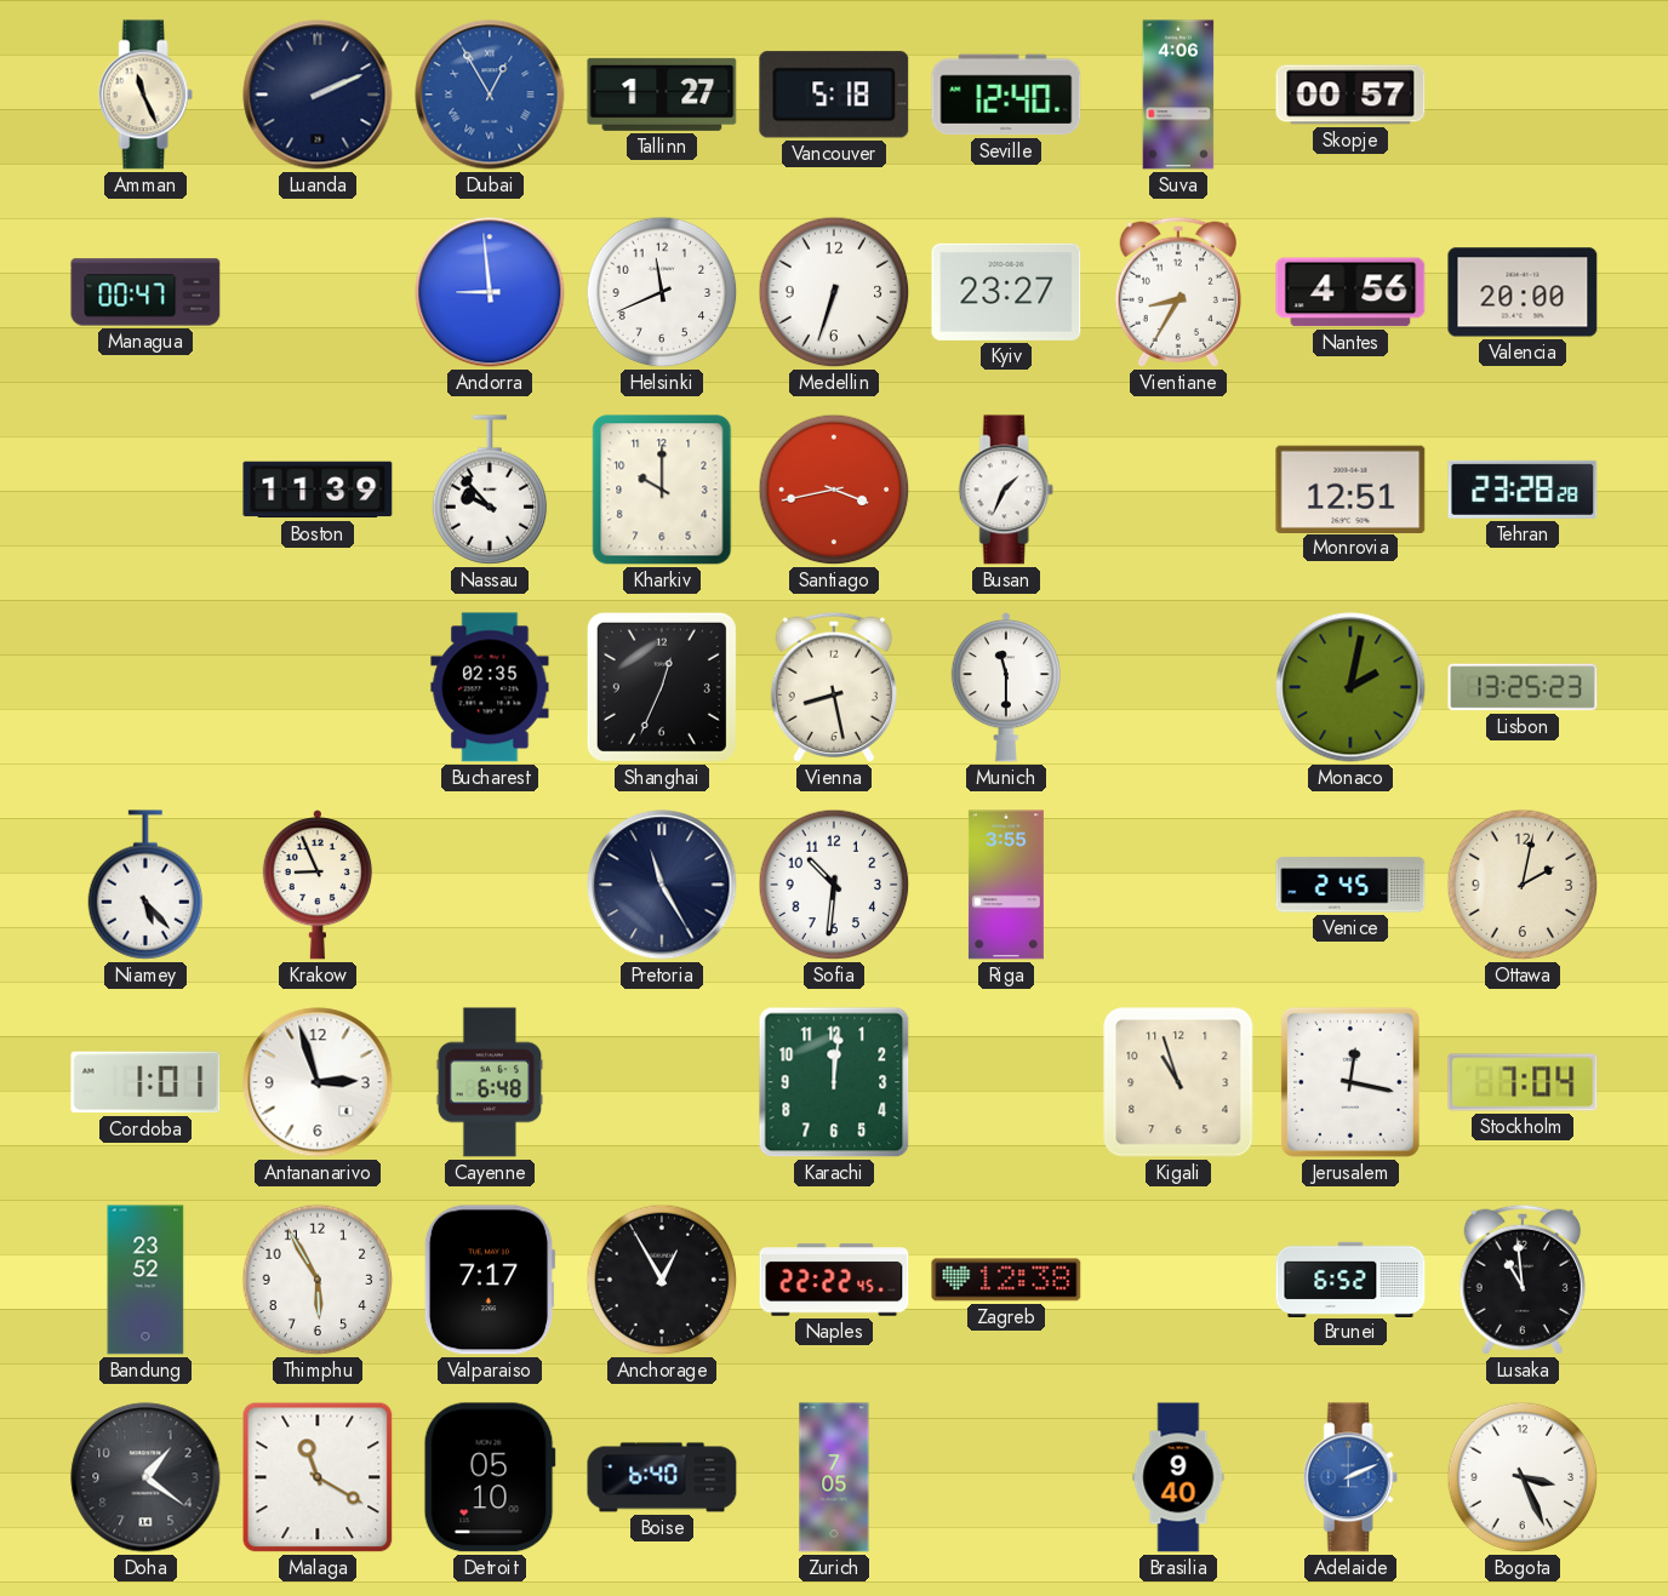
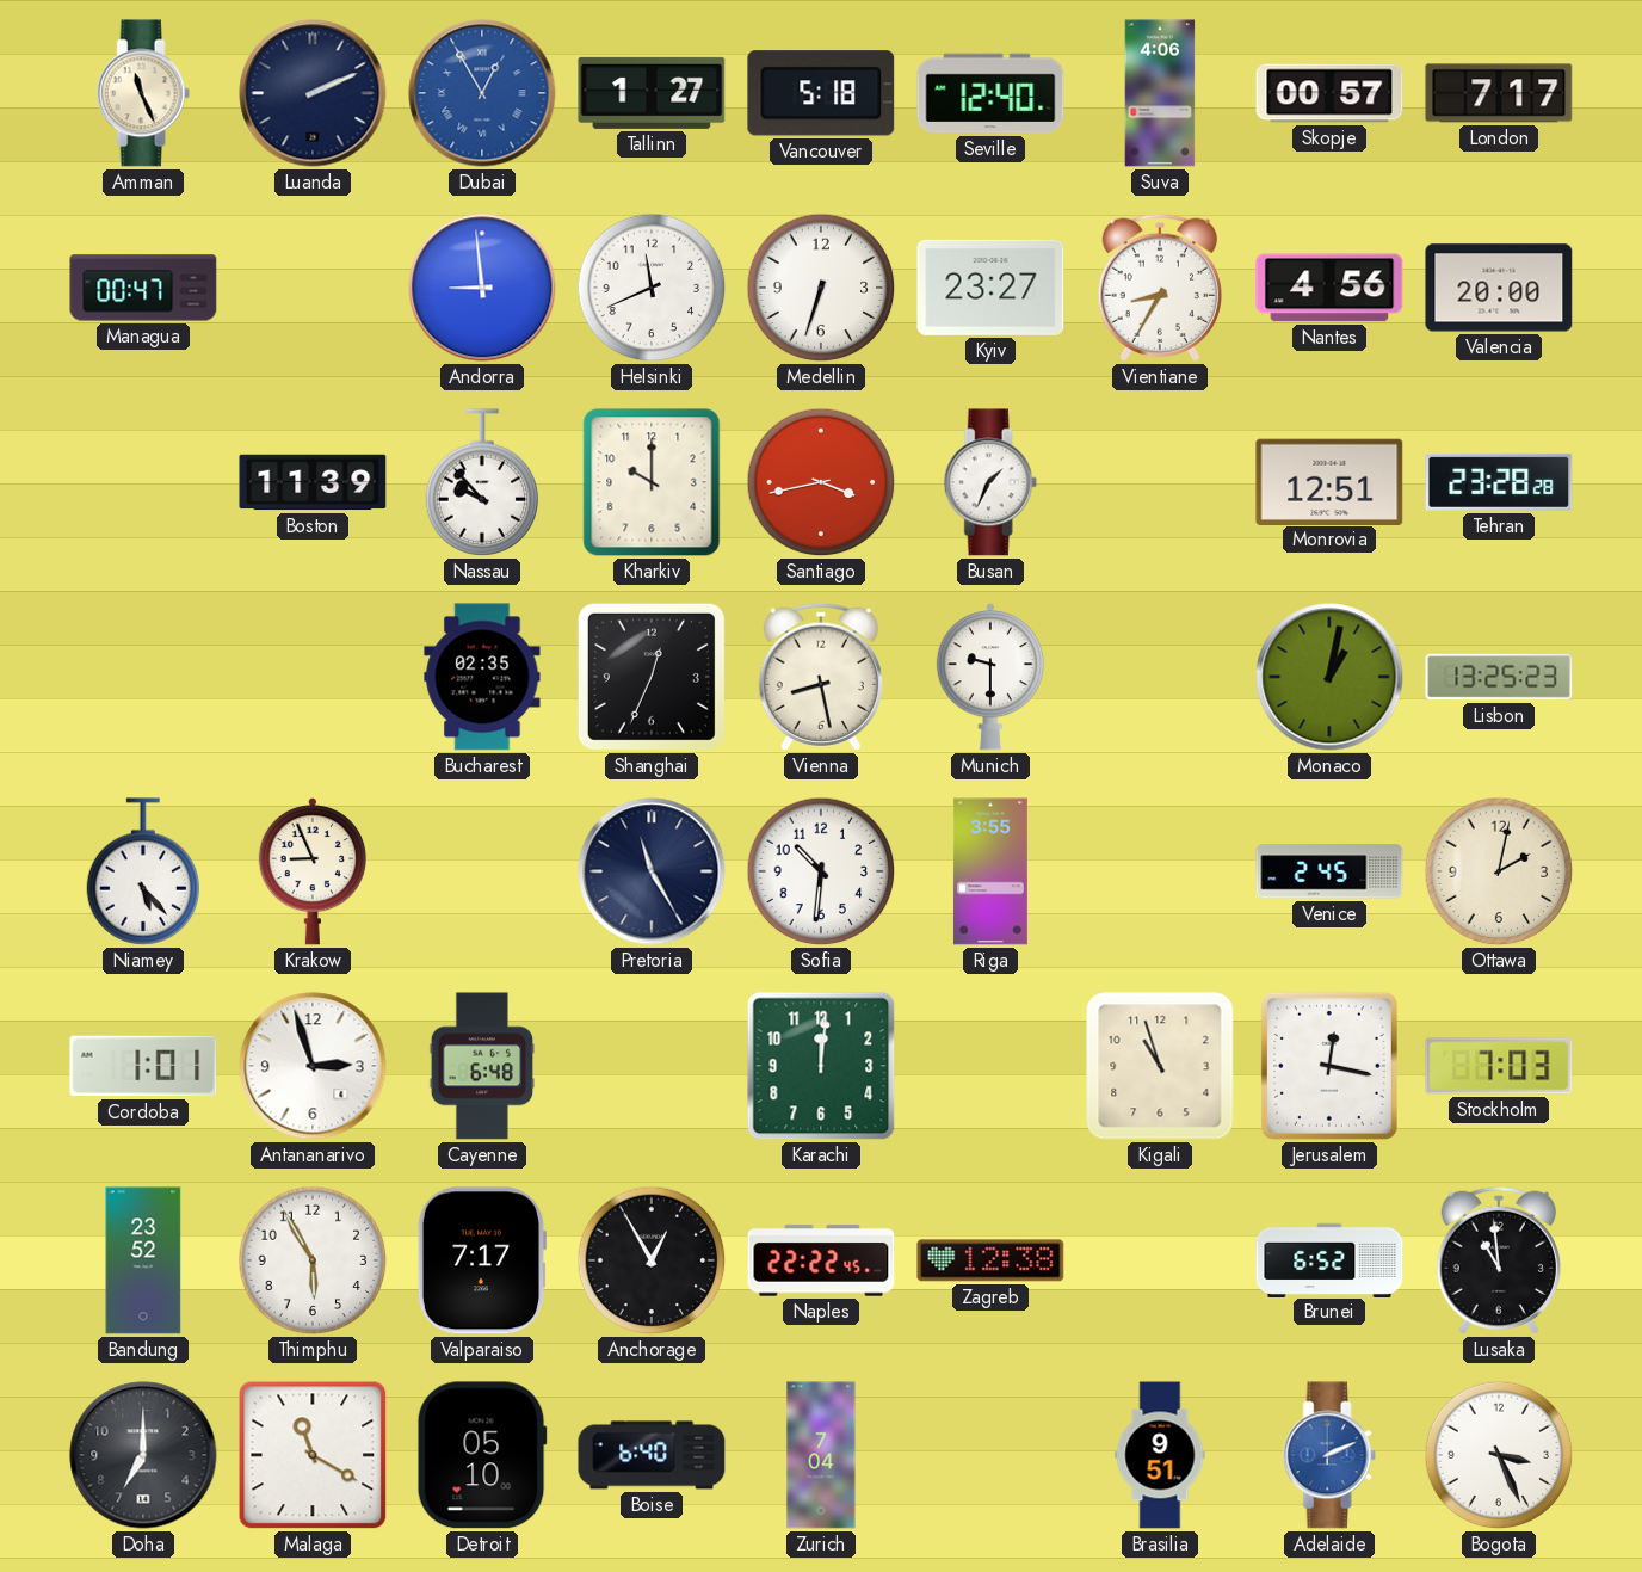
London: none -> 7:17 (1499, 93)
Munich: 11:30 -> 9:30 (990, 677)
Monaco: 2:02 -> 1:02 (1329, 677)
Stockholm: 7:04 -> 7:03 (1499, 1066)
Doha: 1:21 -> 7:00 (143, 1455)
Zurich: 7:05 -> 7:04 (821, 1455)
Brasilia: 9:40 -> 9:51 (1160, 1455)
